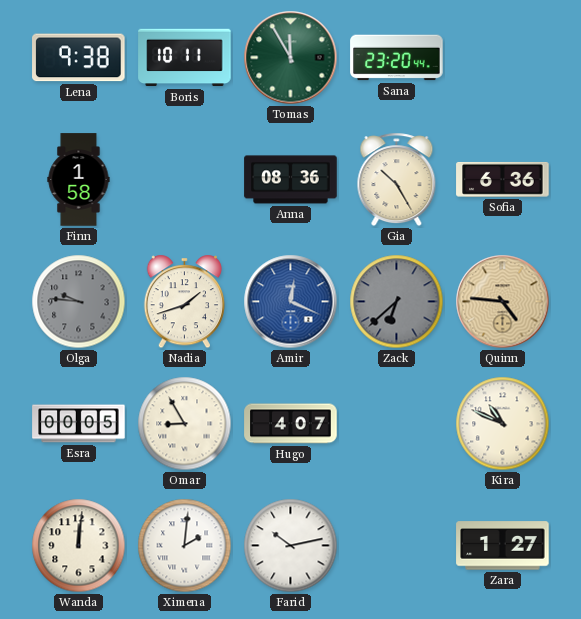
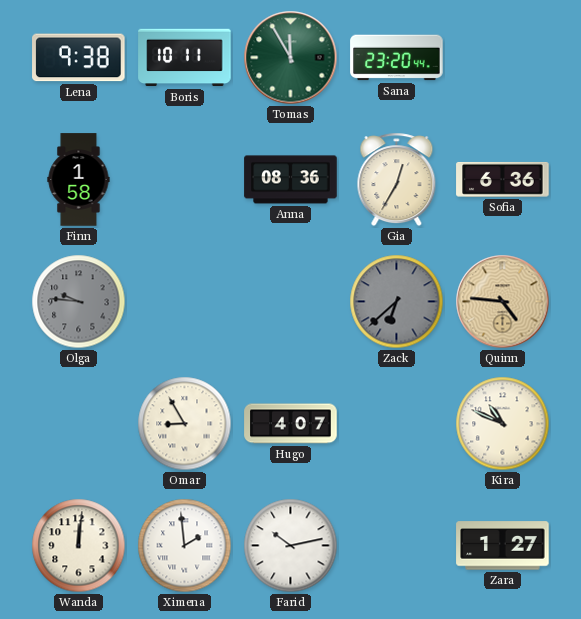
Gia: 10:25 -> 12:35 (397, 180)
Nadia: 1:42 -> none (184, 302)
Amir: 12:19 -> none (291, 302)
Esra: 00:05 -> none (79, 424)
Ximena: 2:01 -> 1:59 (185, 546)
